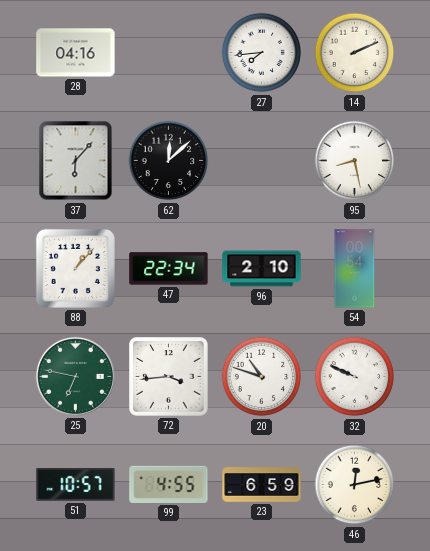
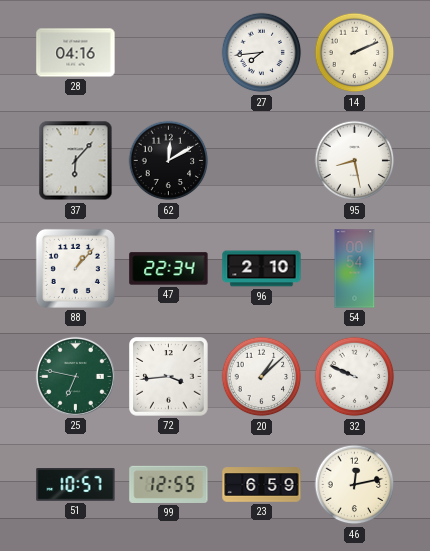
62: 12:08 -> 12:10 (169, 161)
20: 10:48 -> 1:08 (262, 377)
99: 4:55 -> 12:55 (169, 484)
